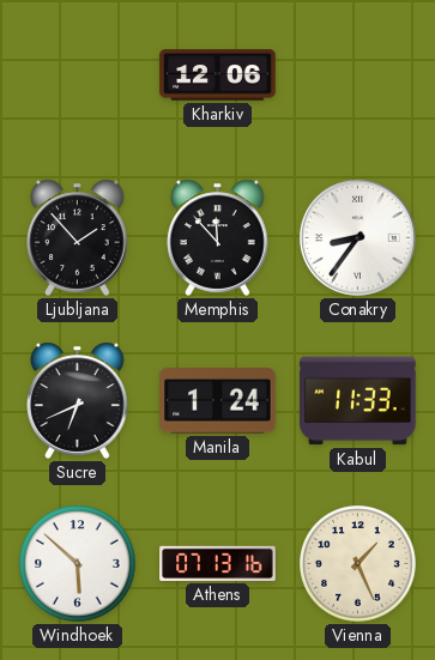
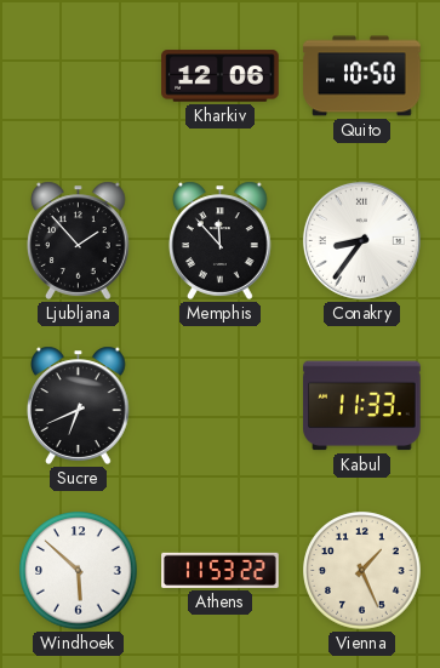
Quito: none -> 10:50 (362, 76)
Manila: 1:24 -> none (218, 401)
Athens: 07:13 -> 11:53 (221, 570)
